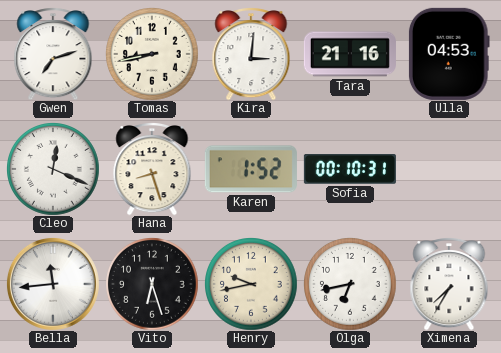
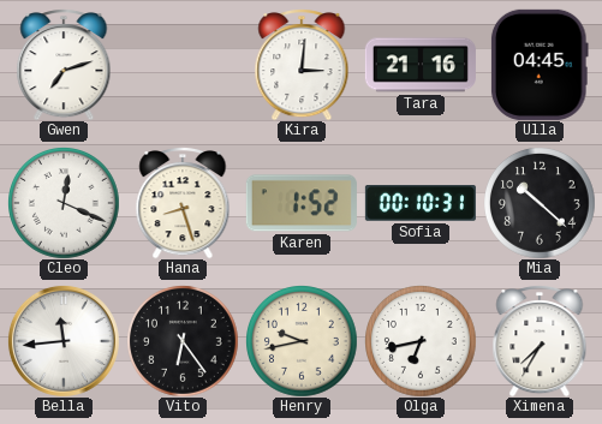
Tomas: 8:43 -> none (152, 54)
Ulla: 04:53 -> 04:45 (540, 65)
Mia: none -> 10:22 (540, 203)
Vito: 6:27 -> 6:24 (183, 341)
